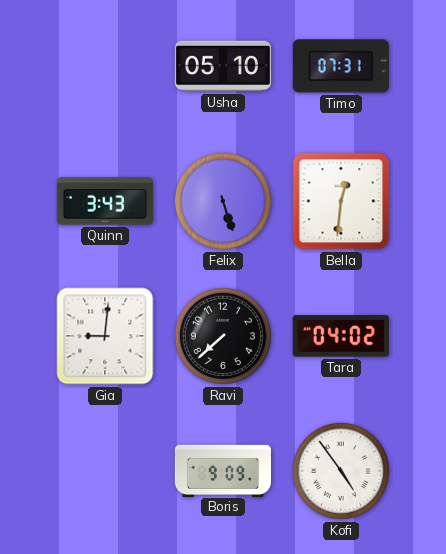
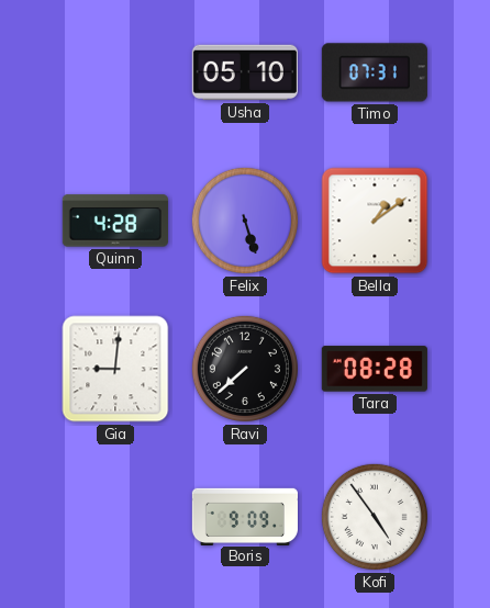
Quinn: 3:43 -> 4:28 (115, 221)
Bella: 12:31 -> 1:09 (375, 221)
Tara: 04:02 -> 08:28 (375, 369)
